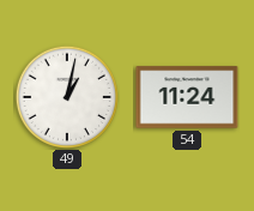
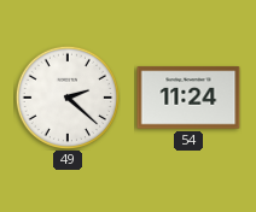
49: 1:02 -> 2:22 (66, 96)
